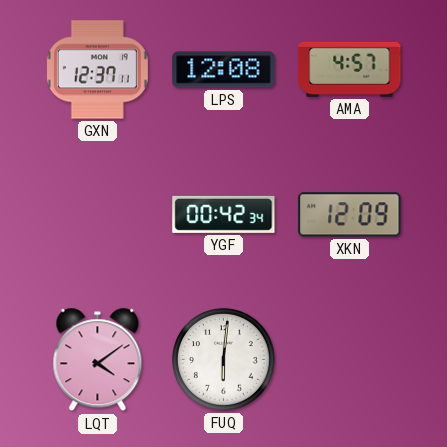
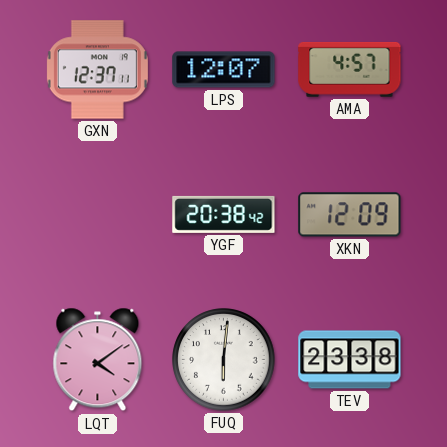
LPS: 12:08 -> 12:07 (224, 70)
YGF: 00:42 -> 20:38 (224, 214)
TEV: none -> 23:38 (350, 360)
